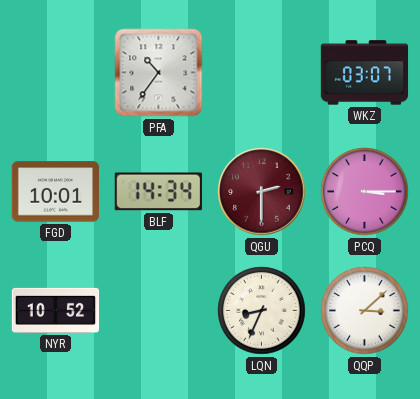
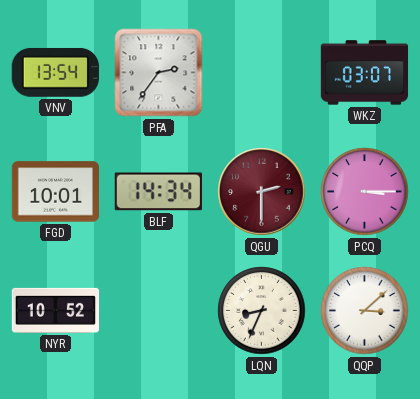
VNV: none -> 13:54 (55, 72)
PFA: 10:36 -> 2:36 (159, 73)
